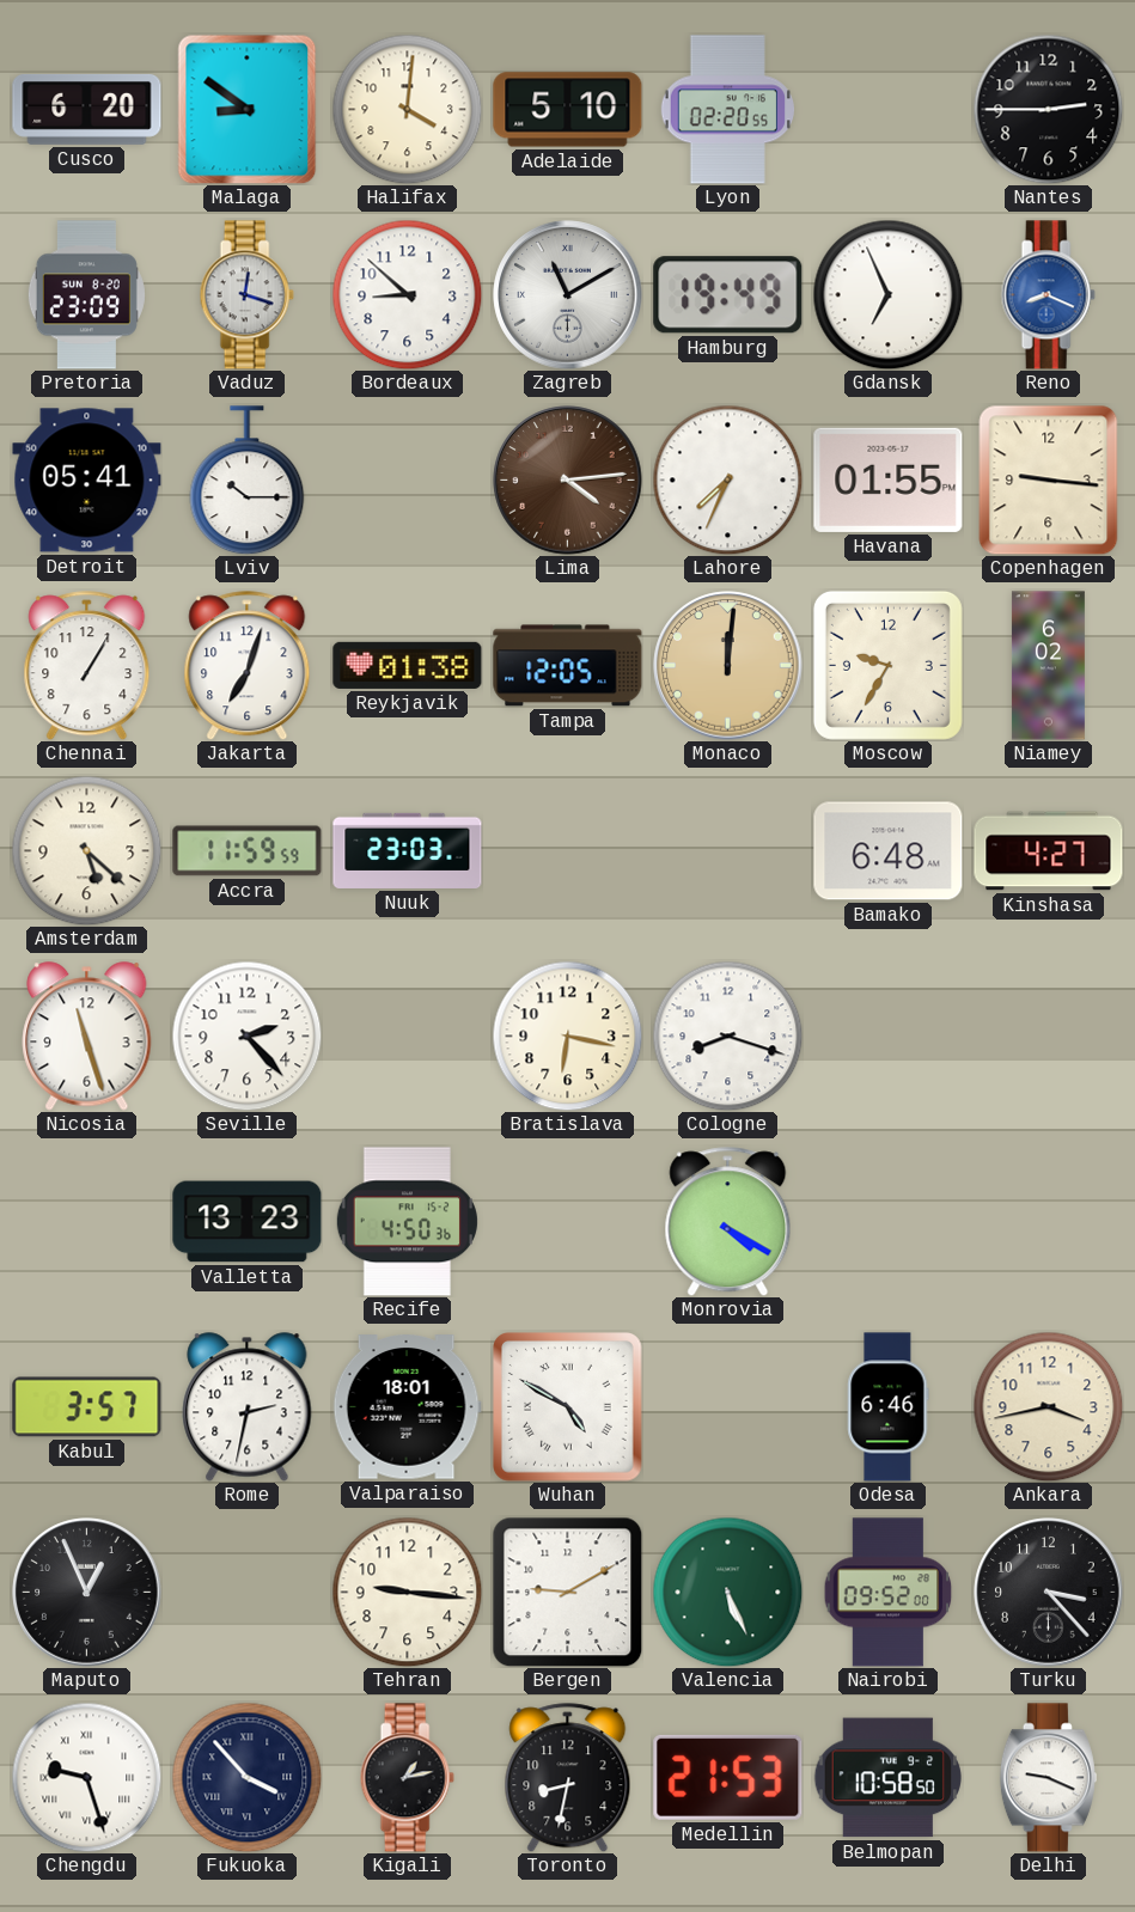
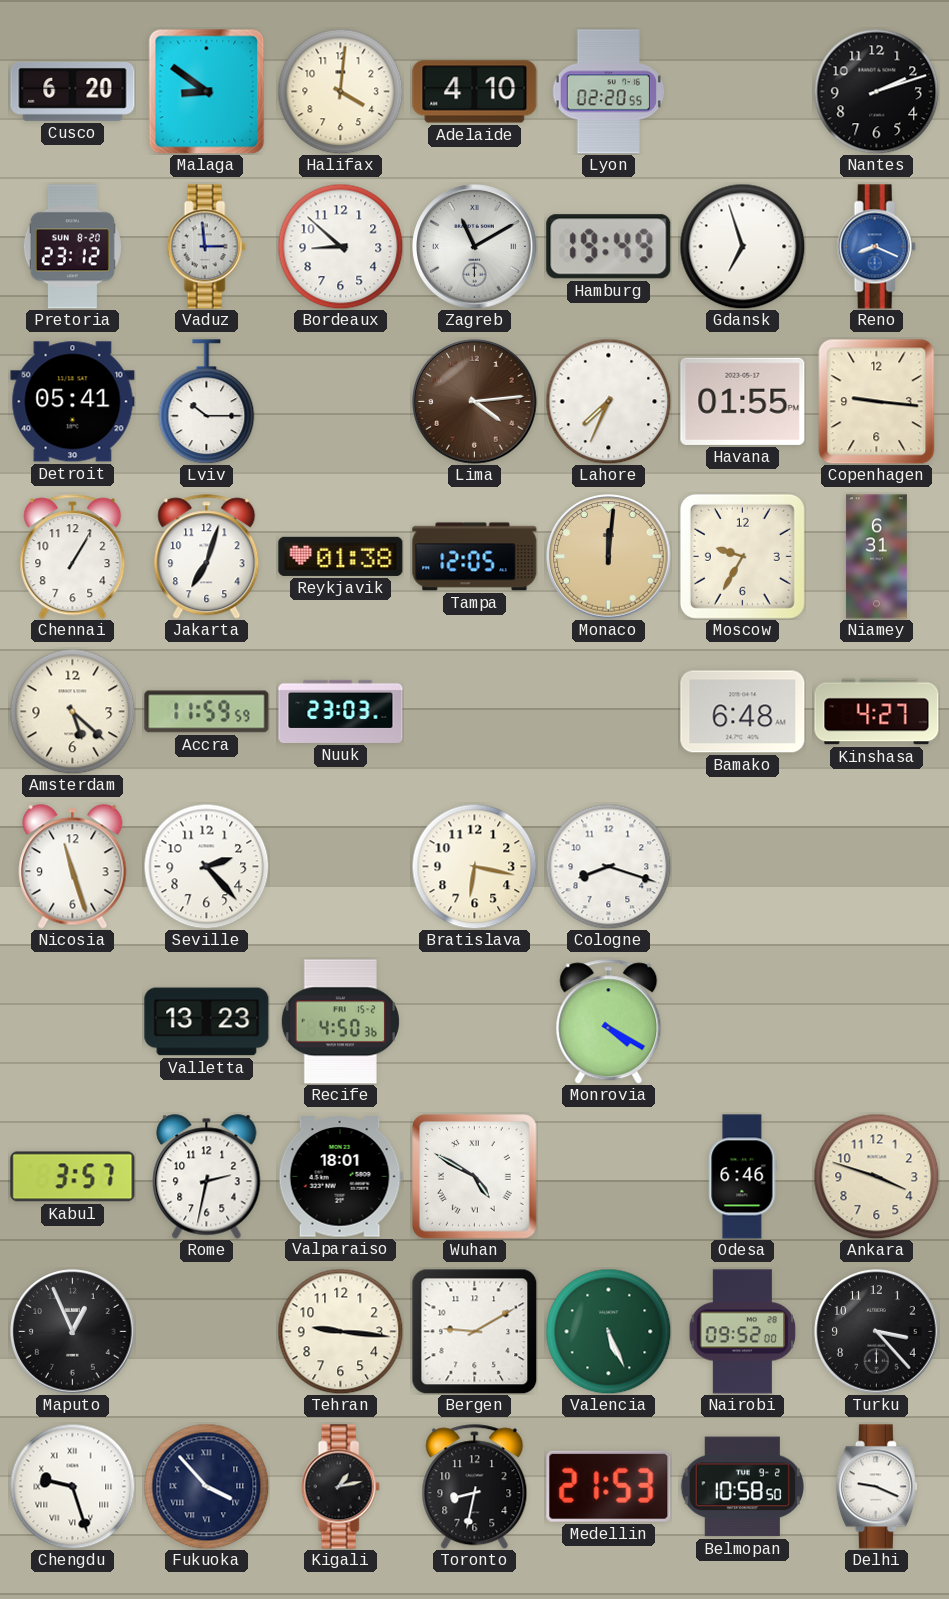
Adelaide: 5:10 -> 4:10 (475, 92)
Nantes: 2:45 -> 2:12 (876, 91)
Pretoria: 23:09 -> 23:12 (72, 247)
Vaduz: 12:18 -> 2:59 (206, 247)
Gdansk: 6:56 -> 6:57 (742, 246)
Niamey: 6:02 -> 6:31 (876, 557)
Ankara: 3:43 -> 3:48 (876, 1176)
